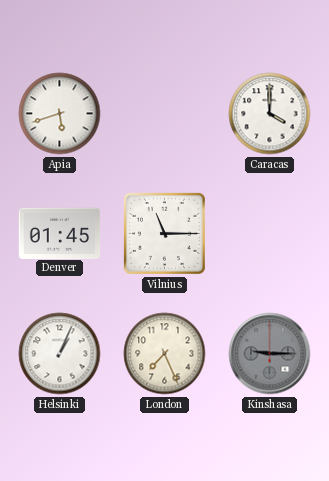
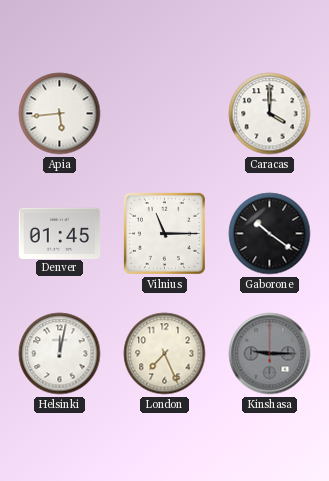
Apia: 5:42 -> 5:44 (60, 114)
Gaborone: none -> 10:21 (270, 234)
Helsinki: 1:04 -> 12:02 (60, 354)
